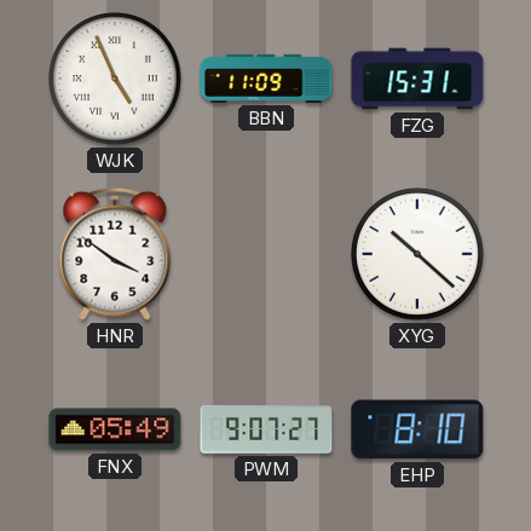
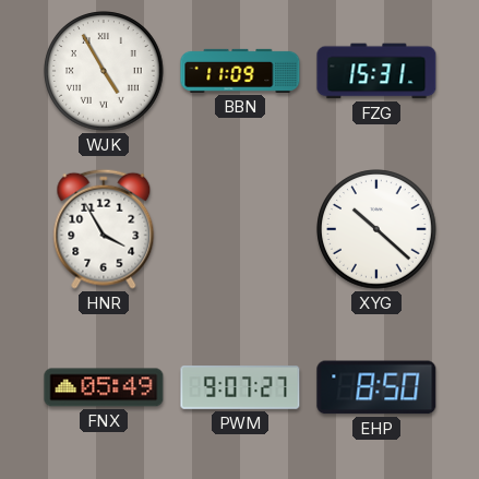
WJK: 4:56 -> 4:55 (104, 71)
HNR: 3:51 -> 3:55 (104, 229)
EHP: 8:10 -> 8:50 (376, 387)
